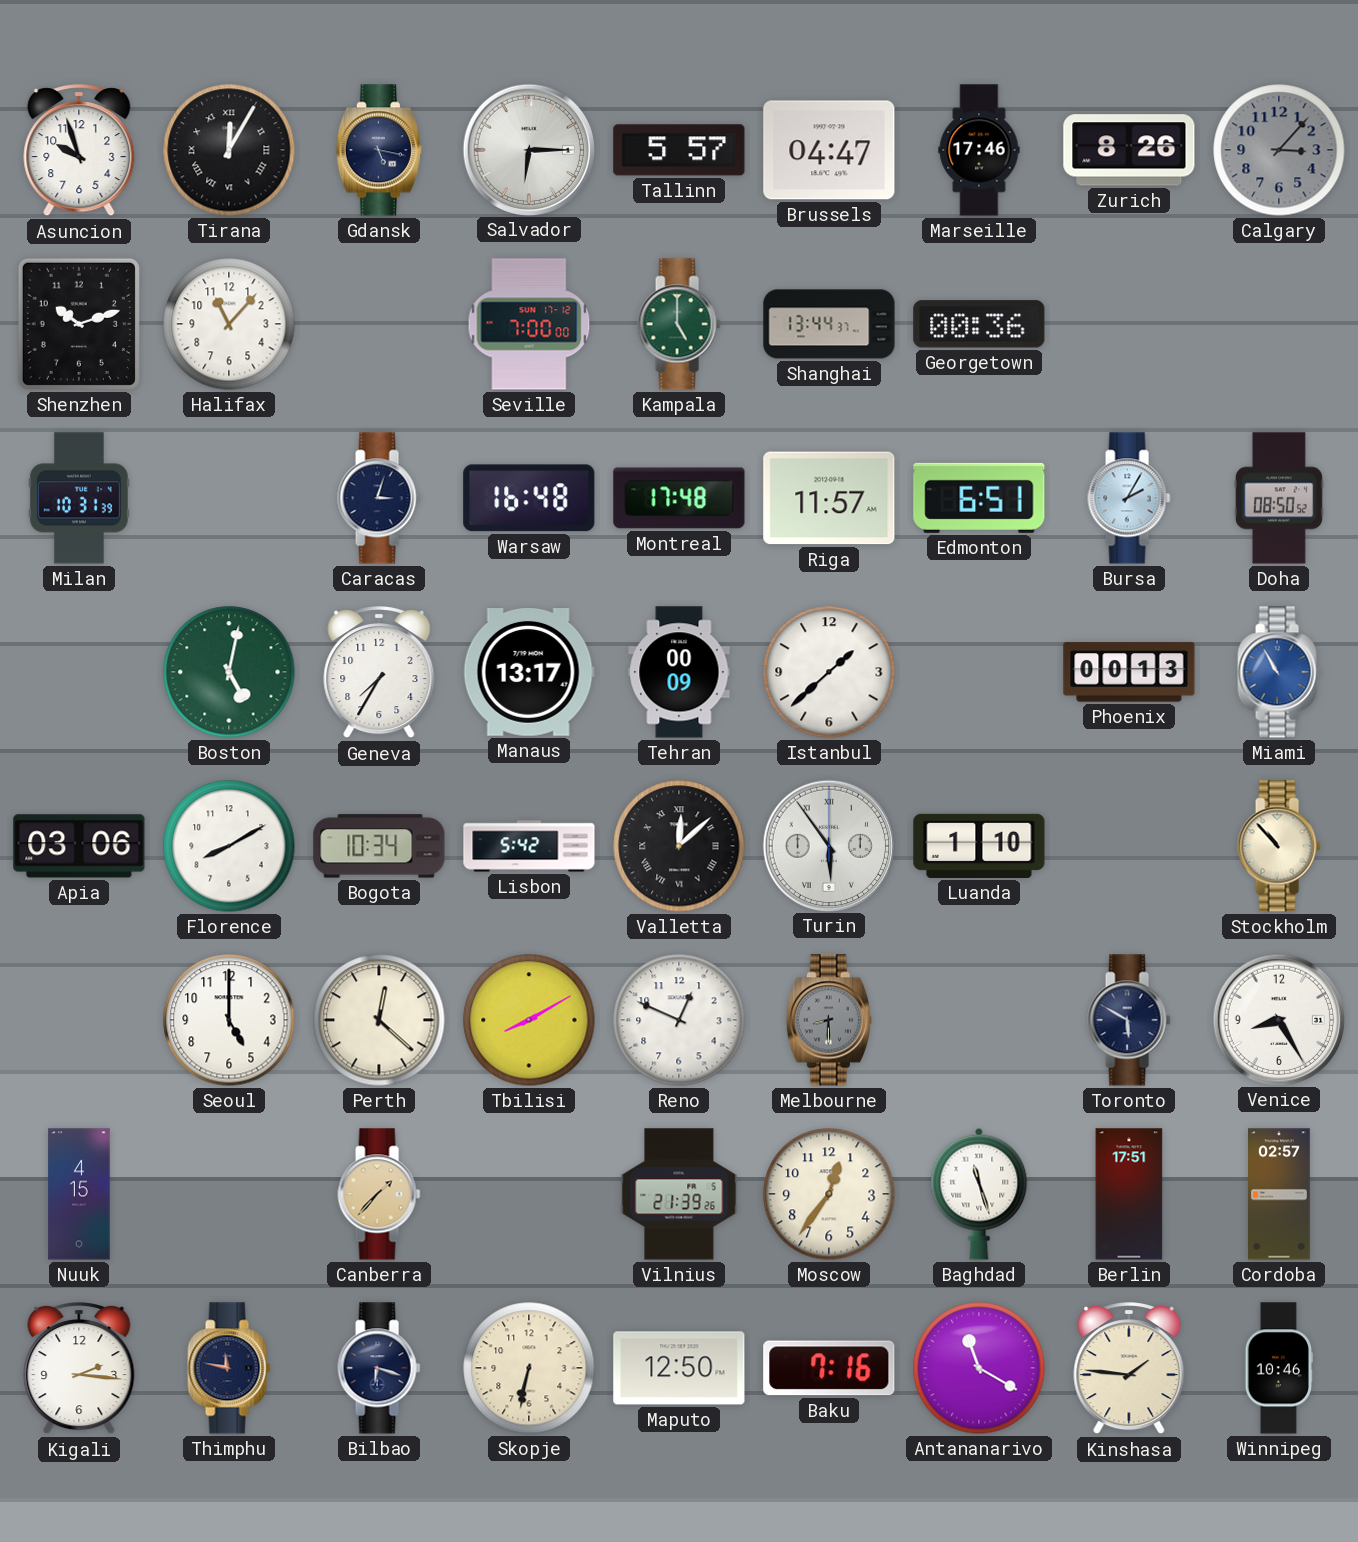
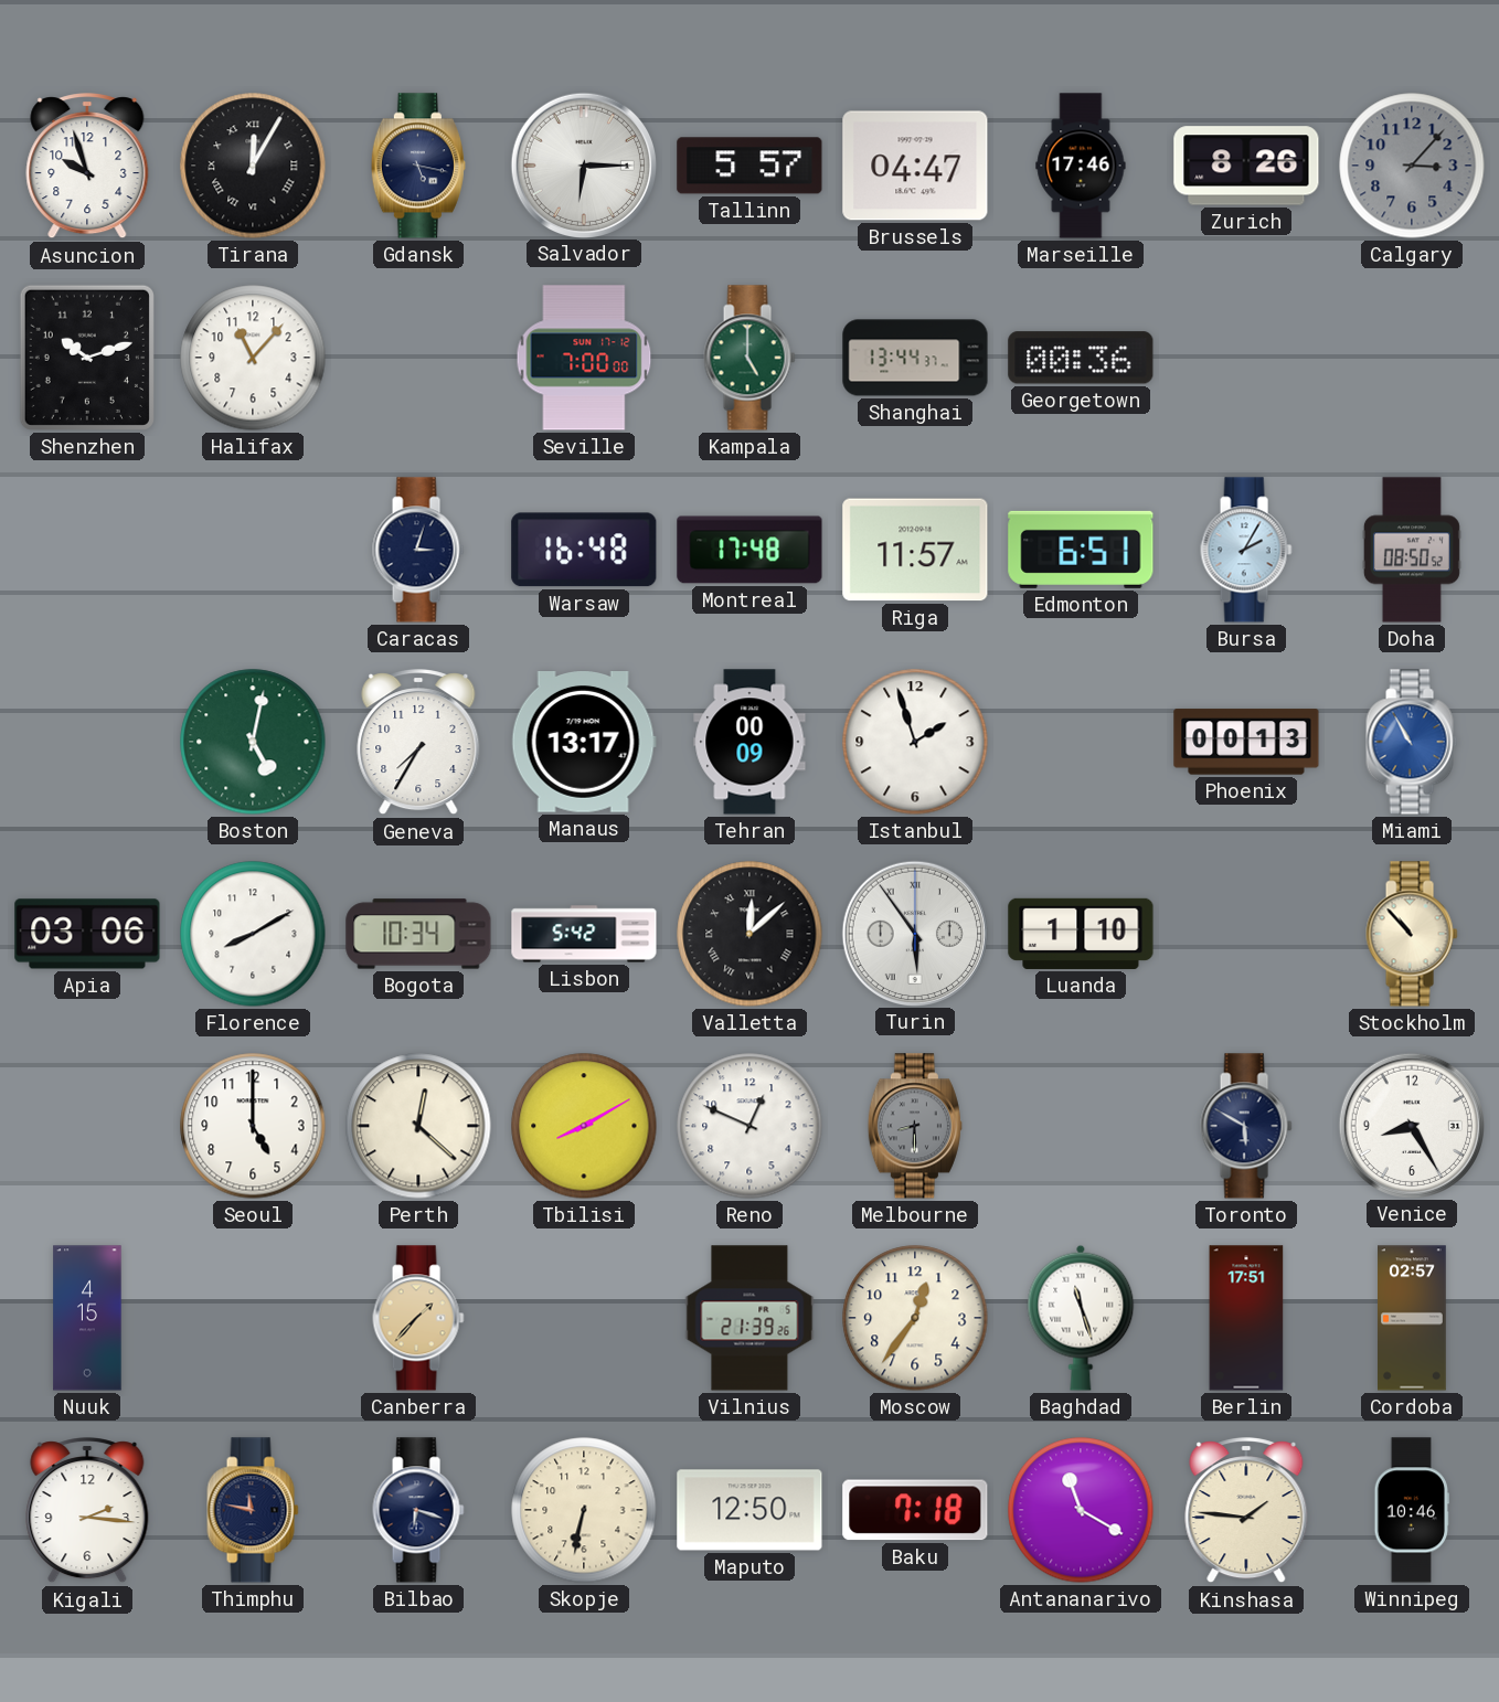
Milan: 10:31 -> none (79, 498)
Istanbul: 1:38 -> 1:57 (915, 742)
Baku: 7:16 -> 7:18 (915, 1510)
